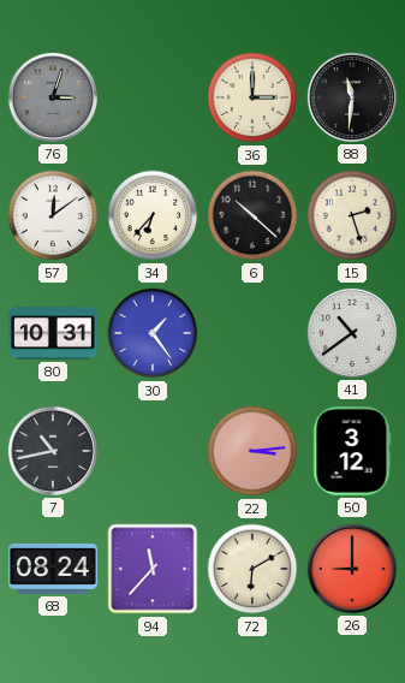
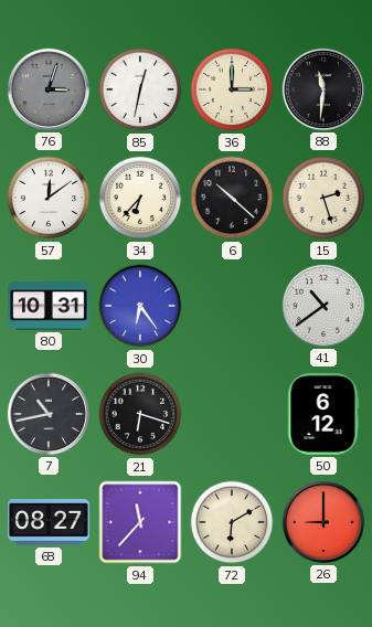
85: none -> 12:32 (140, 89)
30: 1:24 -> 6:24 (140, 306)
21: none -> 6:18 (140, 414)
22: 3:14 -> none (252, 451)
50: 3:12 -> 6:12 (323, 415)
68: 08:24 -> 08:27 (50, 523)
